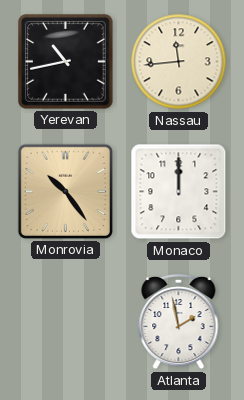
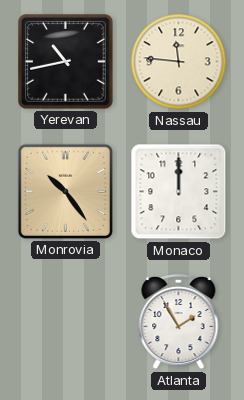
Nassau: 11:44 -> 11:46 (179, 62)
Atlanta: 1:58 -> 1:55 (179, 322)
